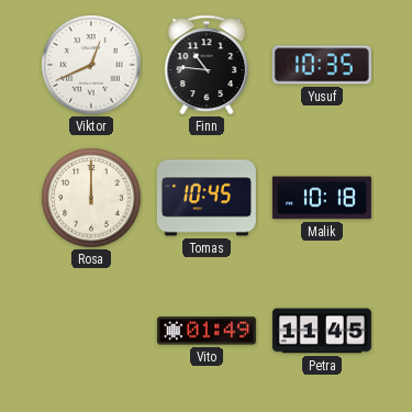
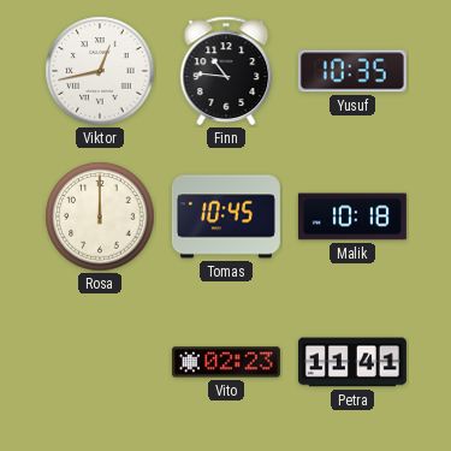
Viktor: 12:41 -> 12:43 (100, 71)
Vito: 01:49 -> 02:23 (226, 362)
Petra: 11:45 -> 11:41 (352, 362)
